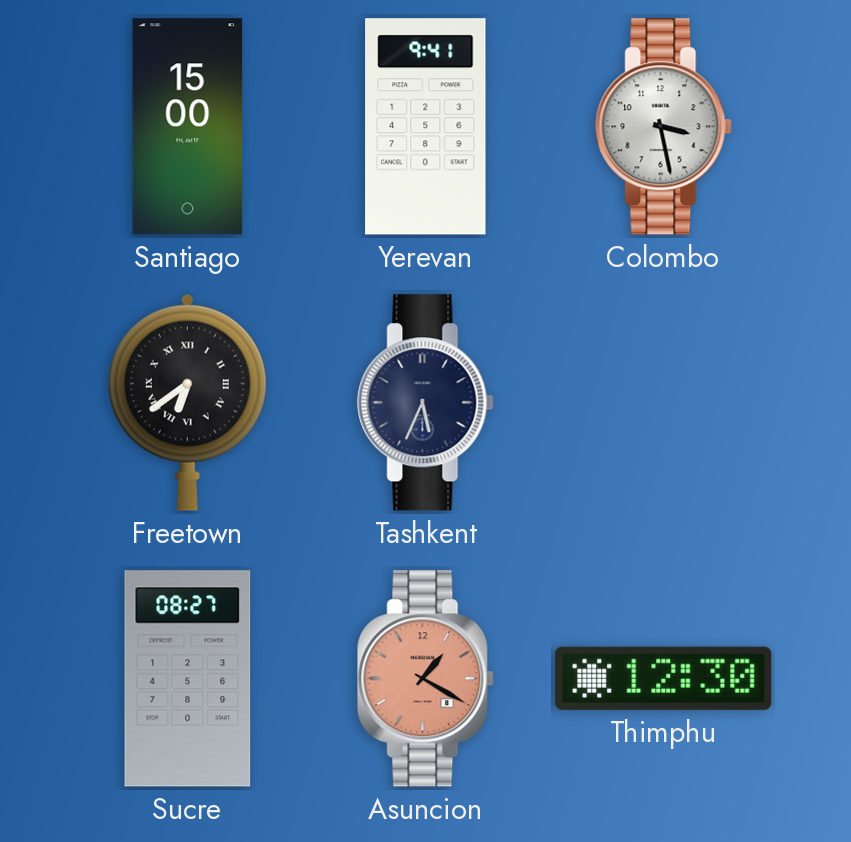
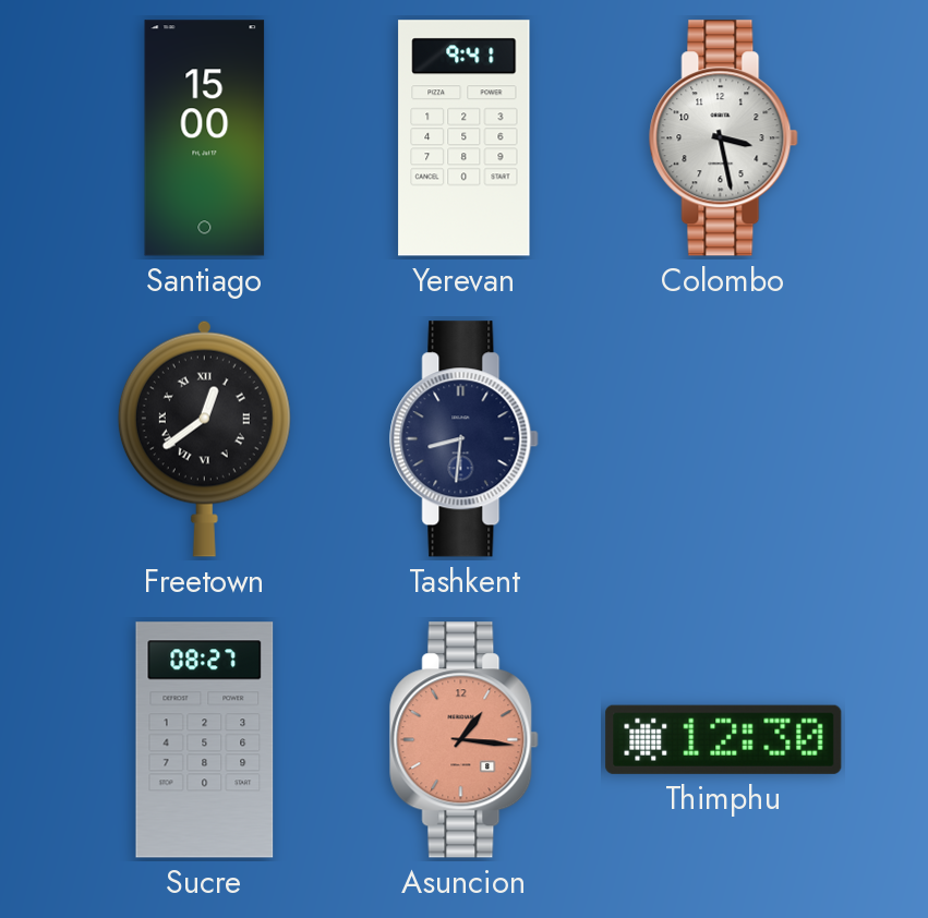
Freetown: 6:39 -> 12:39 (204, 438)
Tashkent: 5:34 -> 8:31 (465, 439)
Asuncion: 1:20 -> 1:16 (465, 740)
